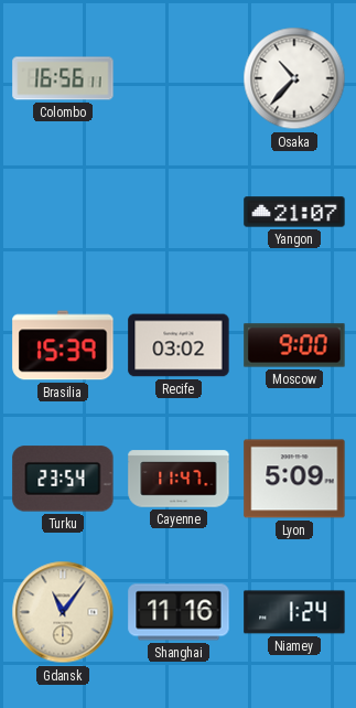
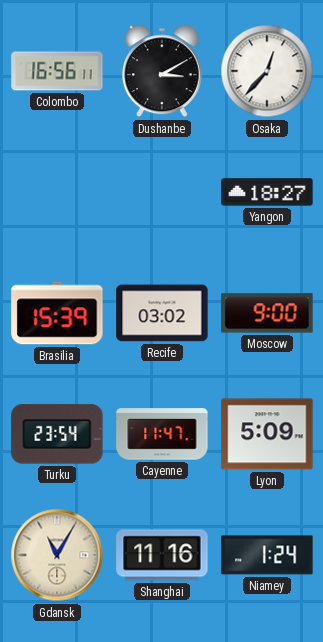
Dushanbe: none -> 3:10 (162, 71)
Osaka: 10:37 -> 12:37 (267, 71)
Yangon: 21:07 -> 18:27 (267, 192)
Gdansk: 11:06 -> 11:05 (57, 555)
